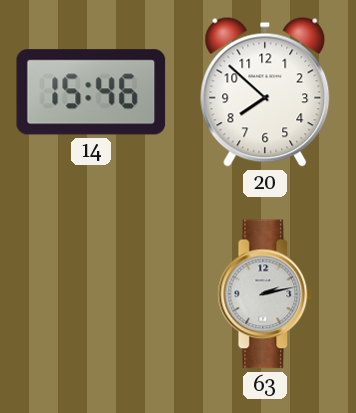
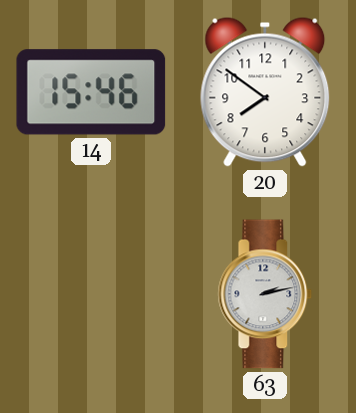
20: 7:52 -> 7:51 (265, 92)
